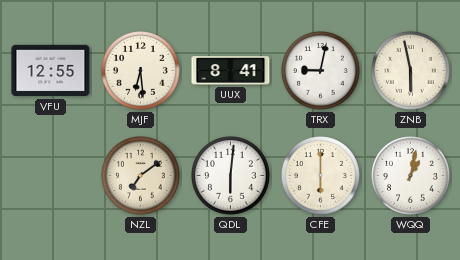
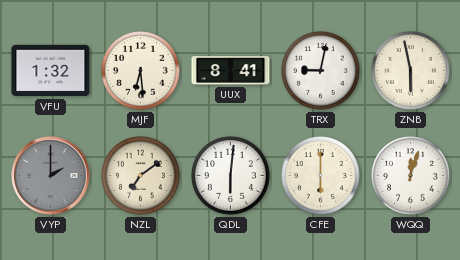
VFU: 12:55 -> 1:32 (51, 71)
VYP: none -> 2:00 (51, 176)
WQQ: 1:02 -> 12:03 (411, 176)
